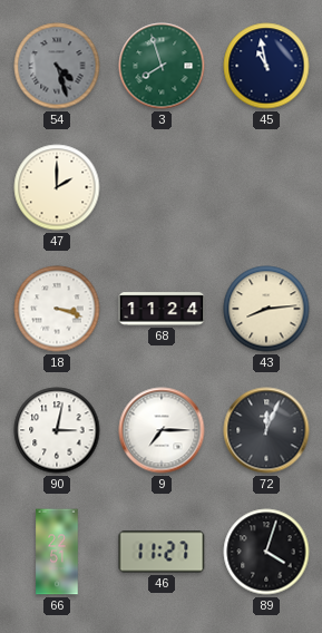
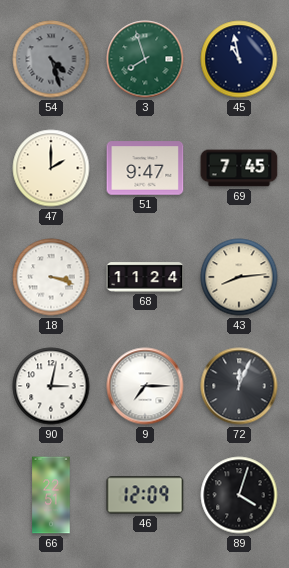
51: none -> 9:47 (145, 168)
69: none -> 7:45 (239, 168)
46: 11:27 -> 12:09 (145, 495)
